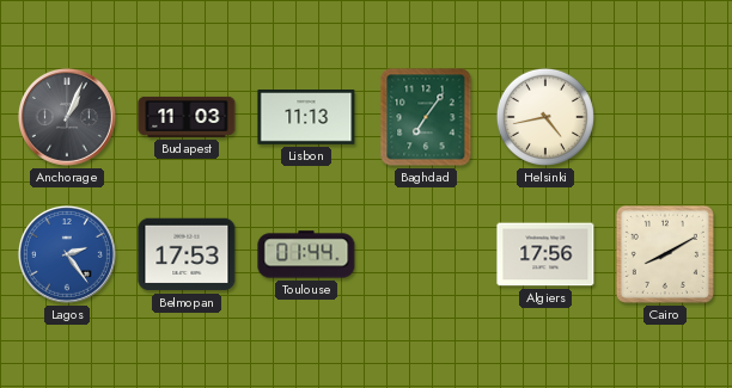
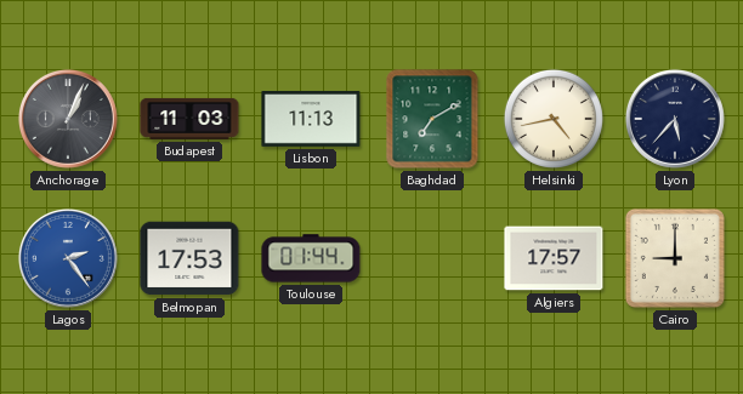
Baghdad: 7:06 -> 7:10 (432, 119)
Lyon: none -> 5:37 (675, 119)
Algiers: 17:56 -> 17:57 (554, 258)
Cairo: 8:10 -> 9:00 (675, 258)
